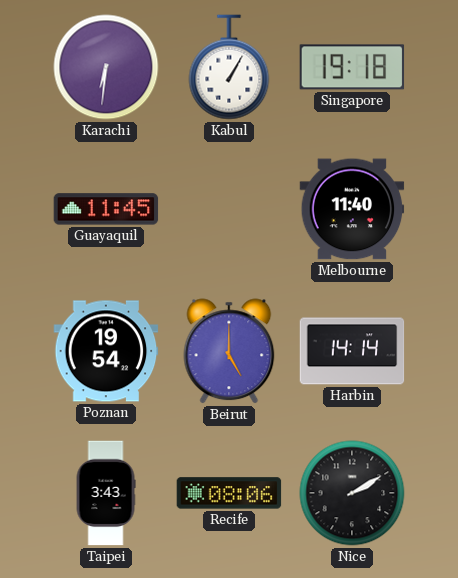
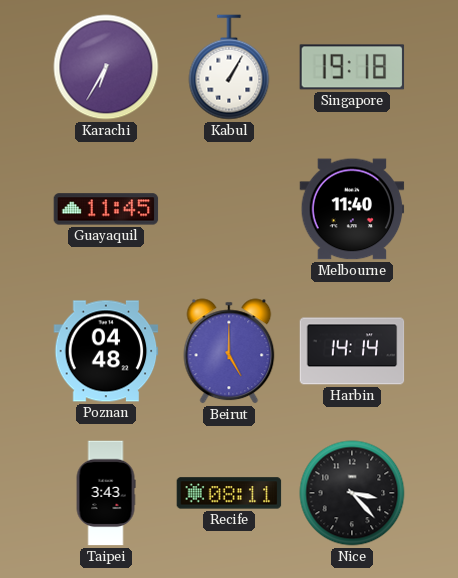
Karachi: 6:31 -> 6:35 (106, 67)
Poznan: 19:54 -> 04:48 (106, 351)
Recife: 08:06 -> 08:11 (229, 493)
Nice: 2:10 -> 3:23 (352, 493)
